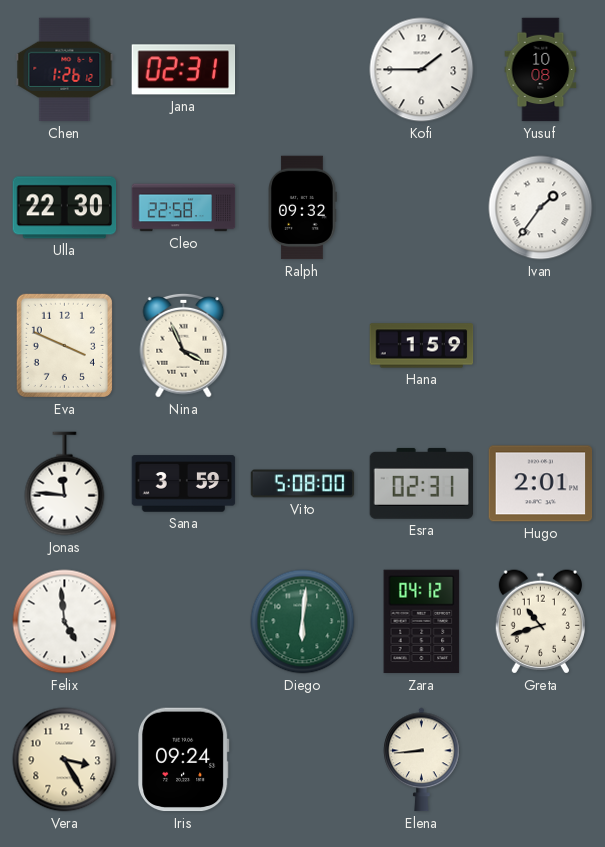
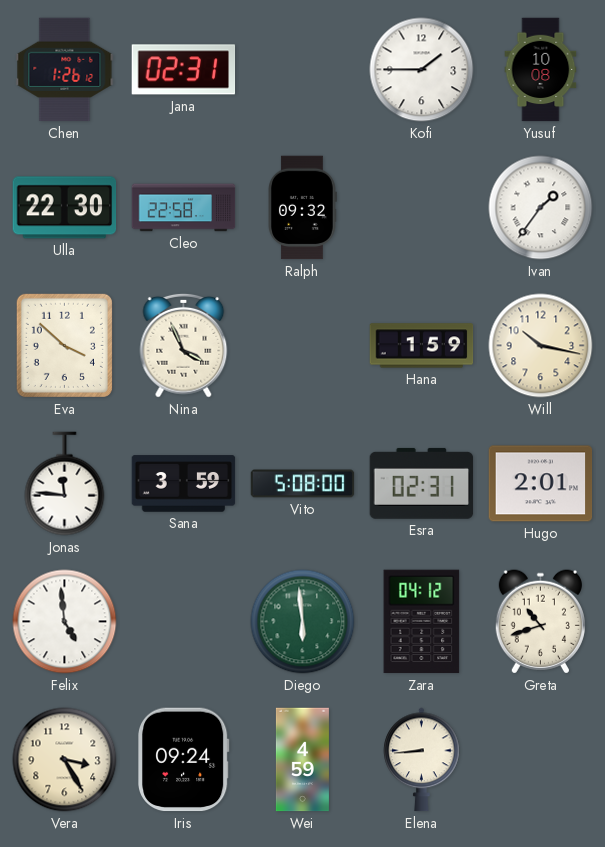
Eva: 3:49 -> 3:52 (64, 345)
Will: none -> 10:17 (541, 346)
Diego: 6:01 -> 5:59 (303, 622)
Wei: none -> 4:59 (302, 760)
